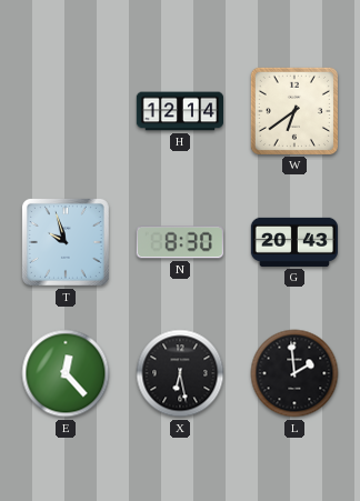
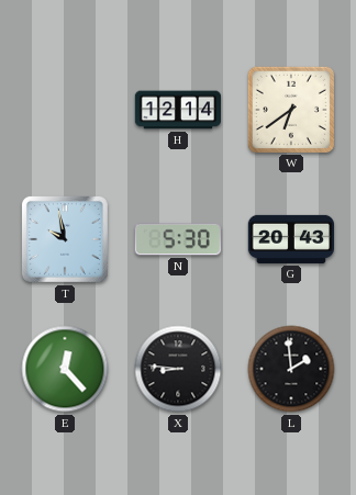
T: 9:57 -> 9:58 (65, 239)
N: 8:30 -> 5:30 (178, 239)
X: 6:28 -> 8:46 (178, 369)
